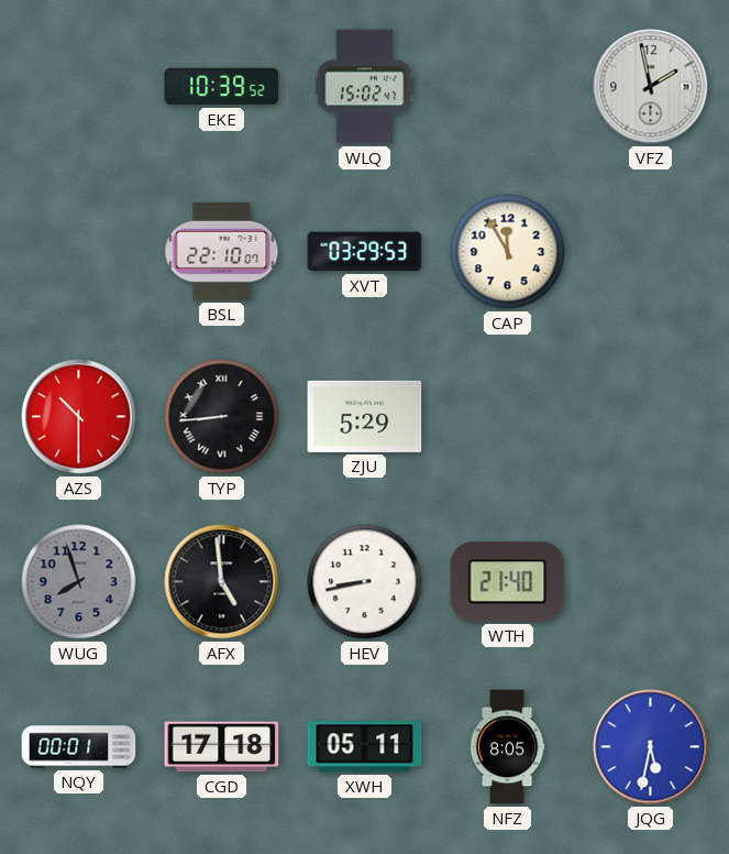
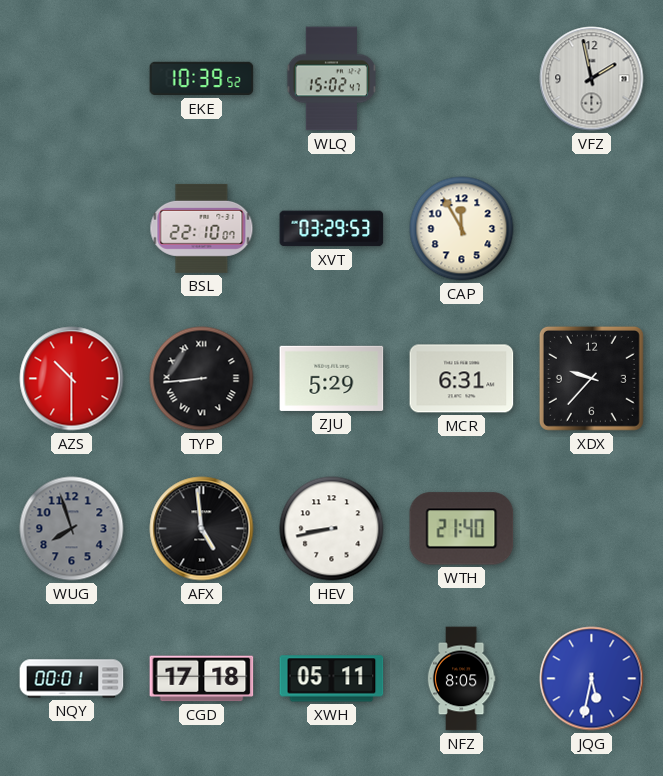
MCR: none -> 6:31 (462, 379)
XDX: none -> 9:37 (591, 378)
